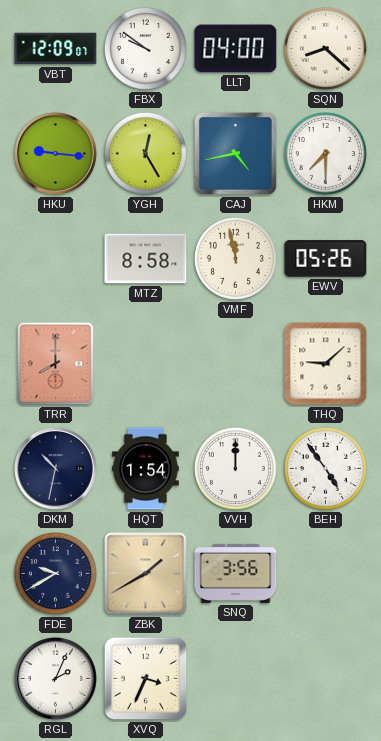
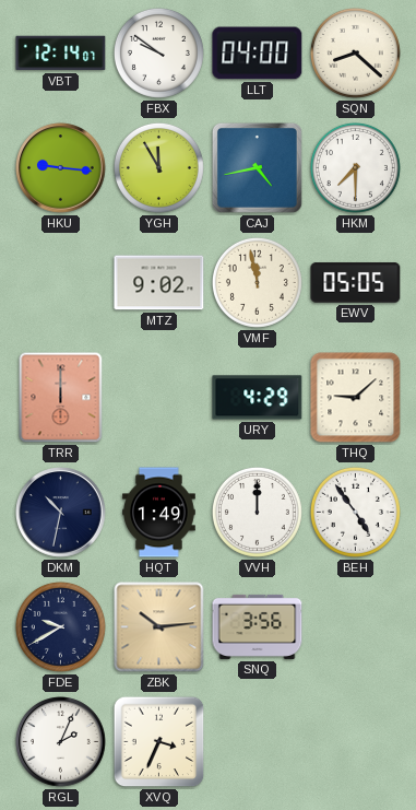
VBT: 12:09 -> 12:14 (61, 54)
YGH: 12:25 -> 11:55 (158, 167)
MTZ: 8:58 -> 9:02 (159, 283)
EWV: 05:26 -> 05:05 (356, 283)
TRR: 8:00 -> 12:00 (61, 398)
URY: none -> 4:29 (258, 398)
HQT: 1:54 -> 1:49 (159, 513)
ZBK: 1:40 -> 10:14 (159, 627)
